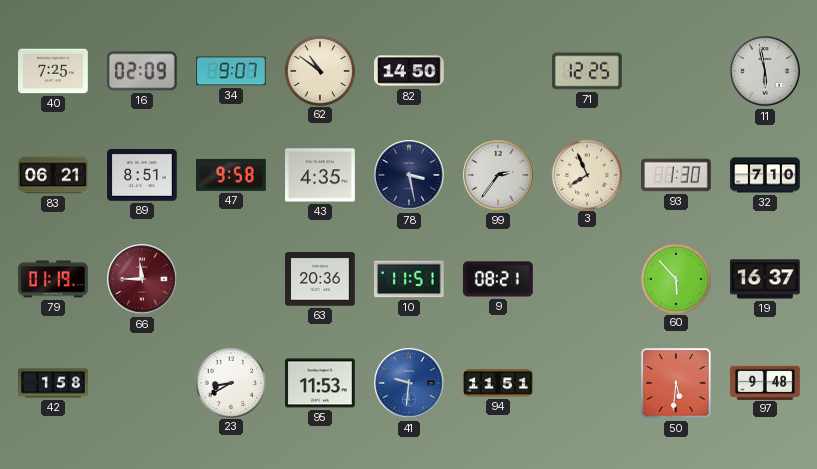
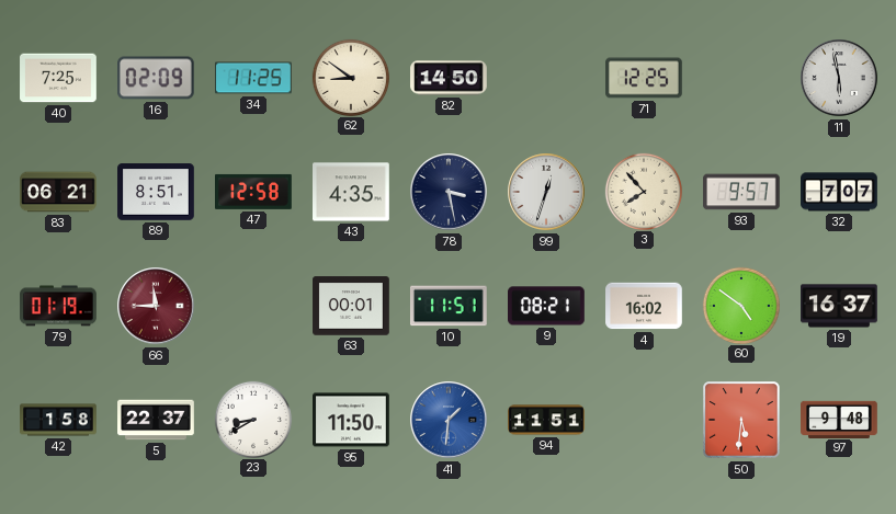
34: 9:07 -> 11:25 (254, 78)
62: 10:51 -> 8:51 (350, 77)
47: 9:58 -> 12:58 (254, 192)
99: 2:36 -> 12:33 (546, 192)
3: 7:56 -> 7:53 (643, 191)
93: 1:30 -> 9:57 (741, 192)
32: 7:10 -> 7:07 (839, 192)
63: 20:36 -> 00:01 (351, 306)
4: none -> 16:02 (644, 306)
60: 5:53 -> 4:51 (740, 305)
5: none -> 22:37 (156, 420)
95: 11:53 -> 11:50 (351, 420)
41: 9:31 -> 1:31 (449, 420)
